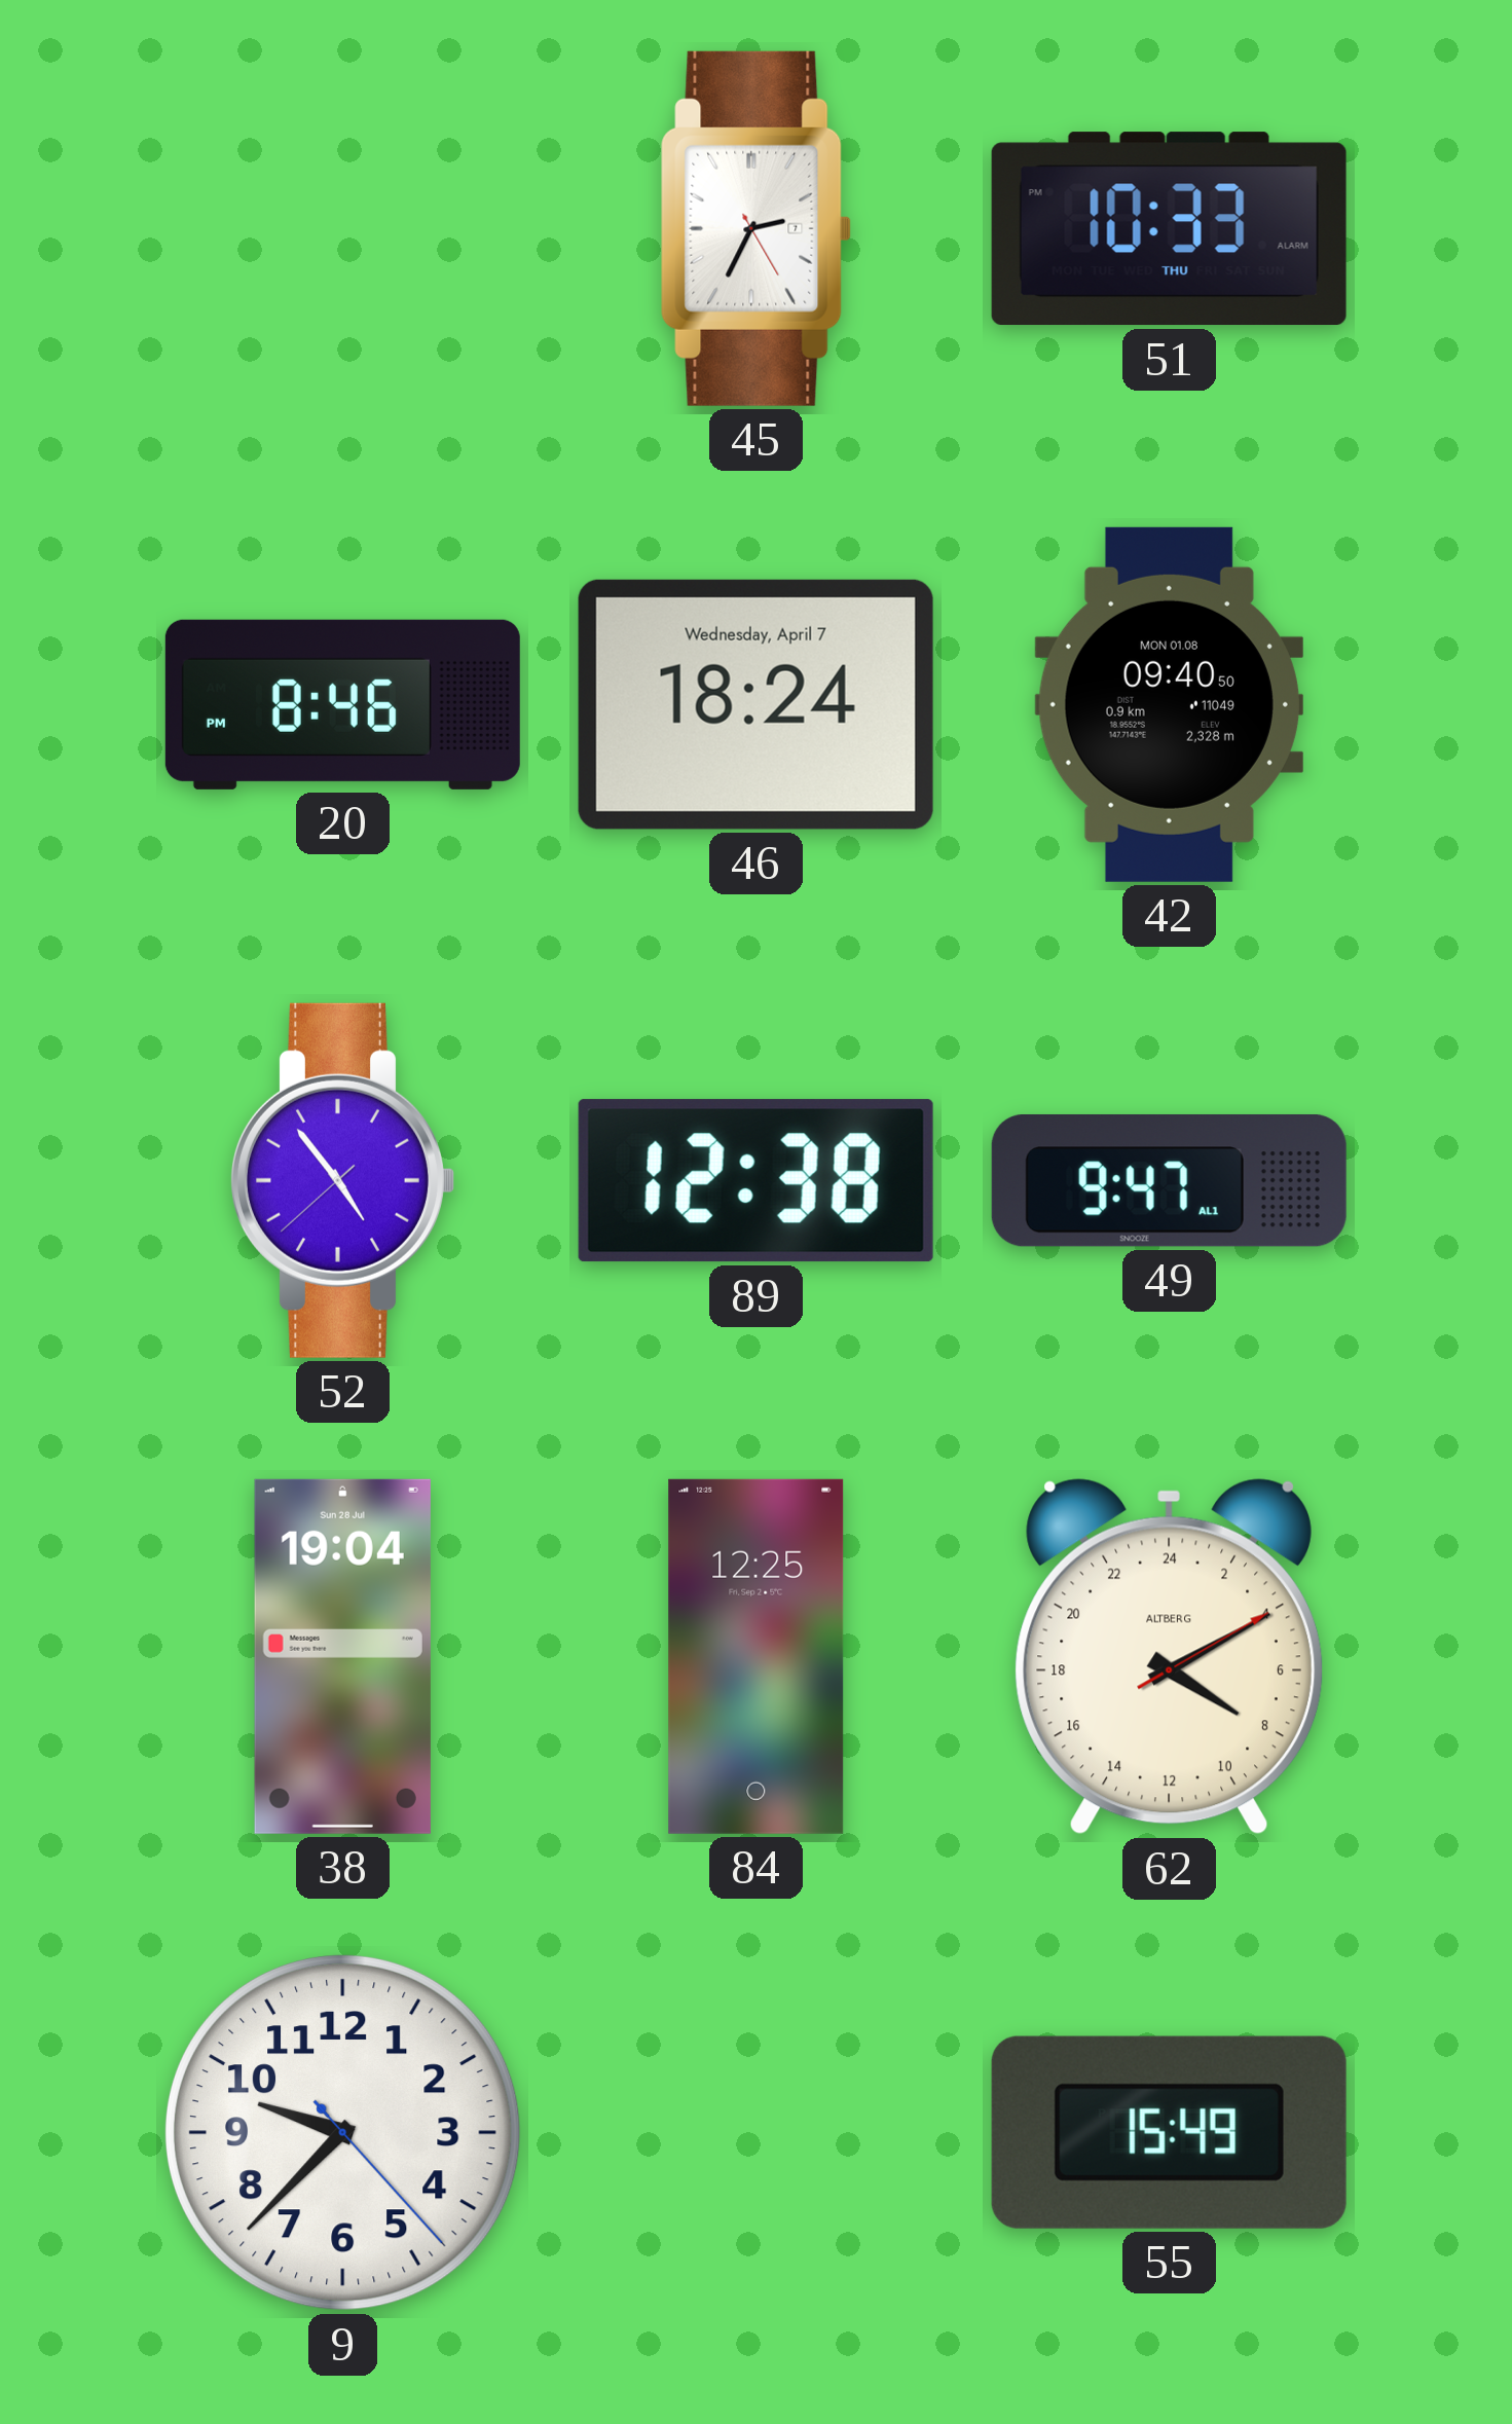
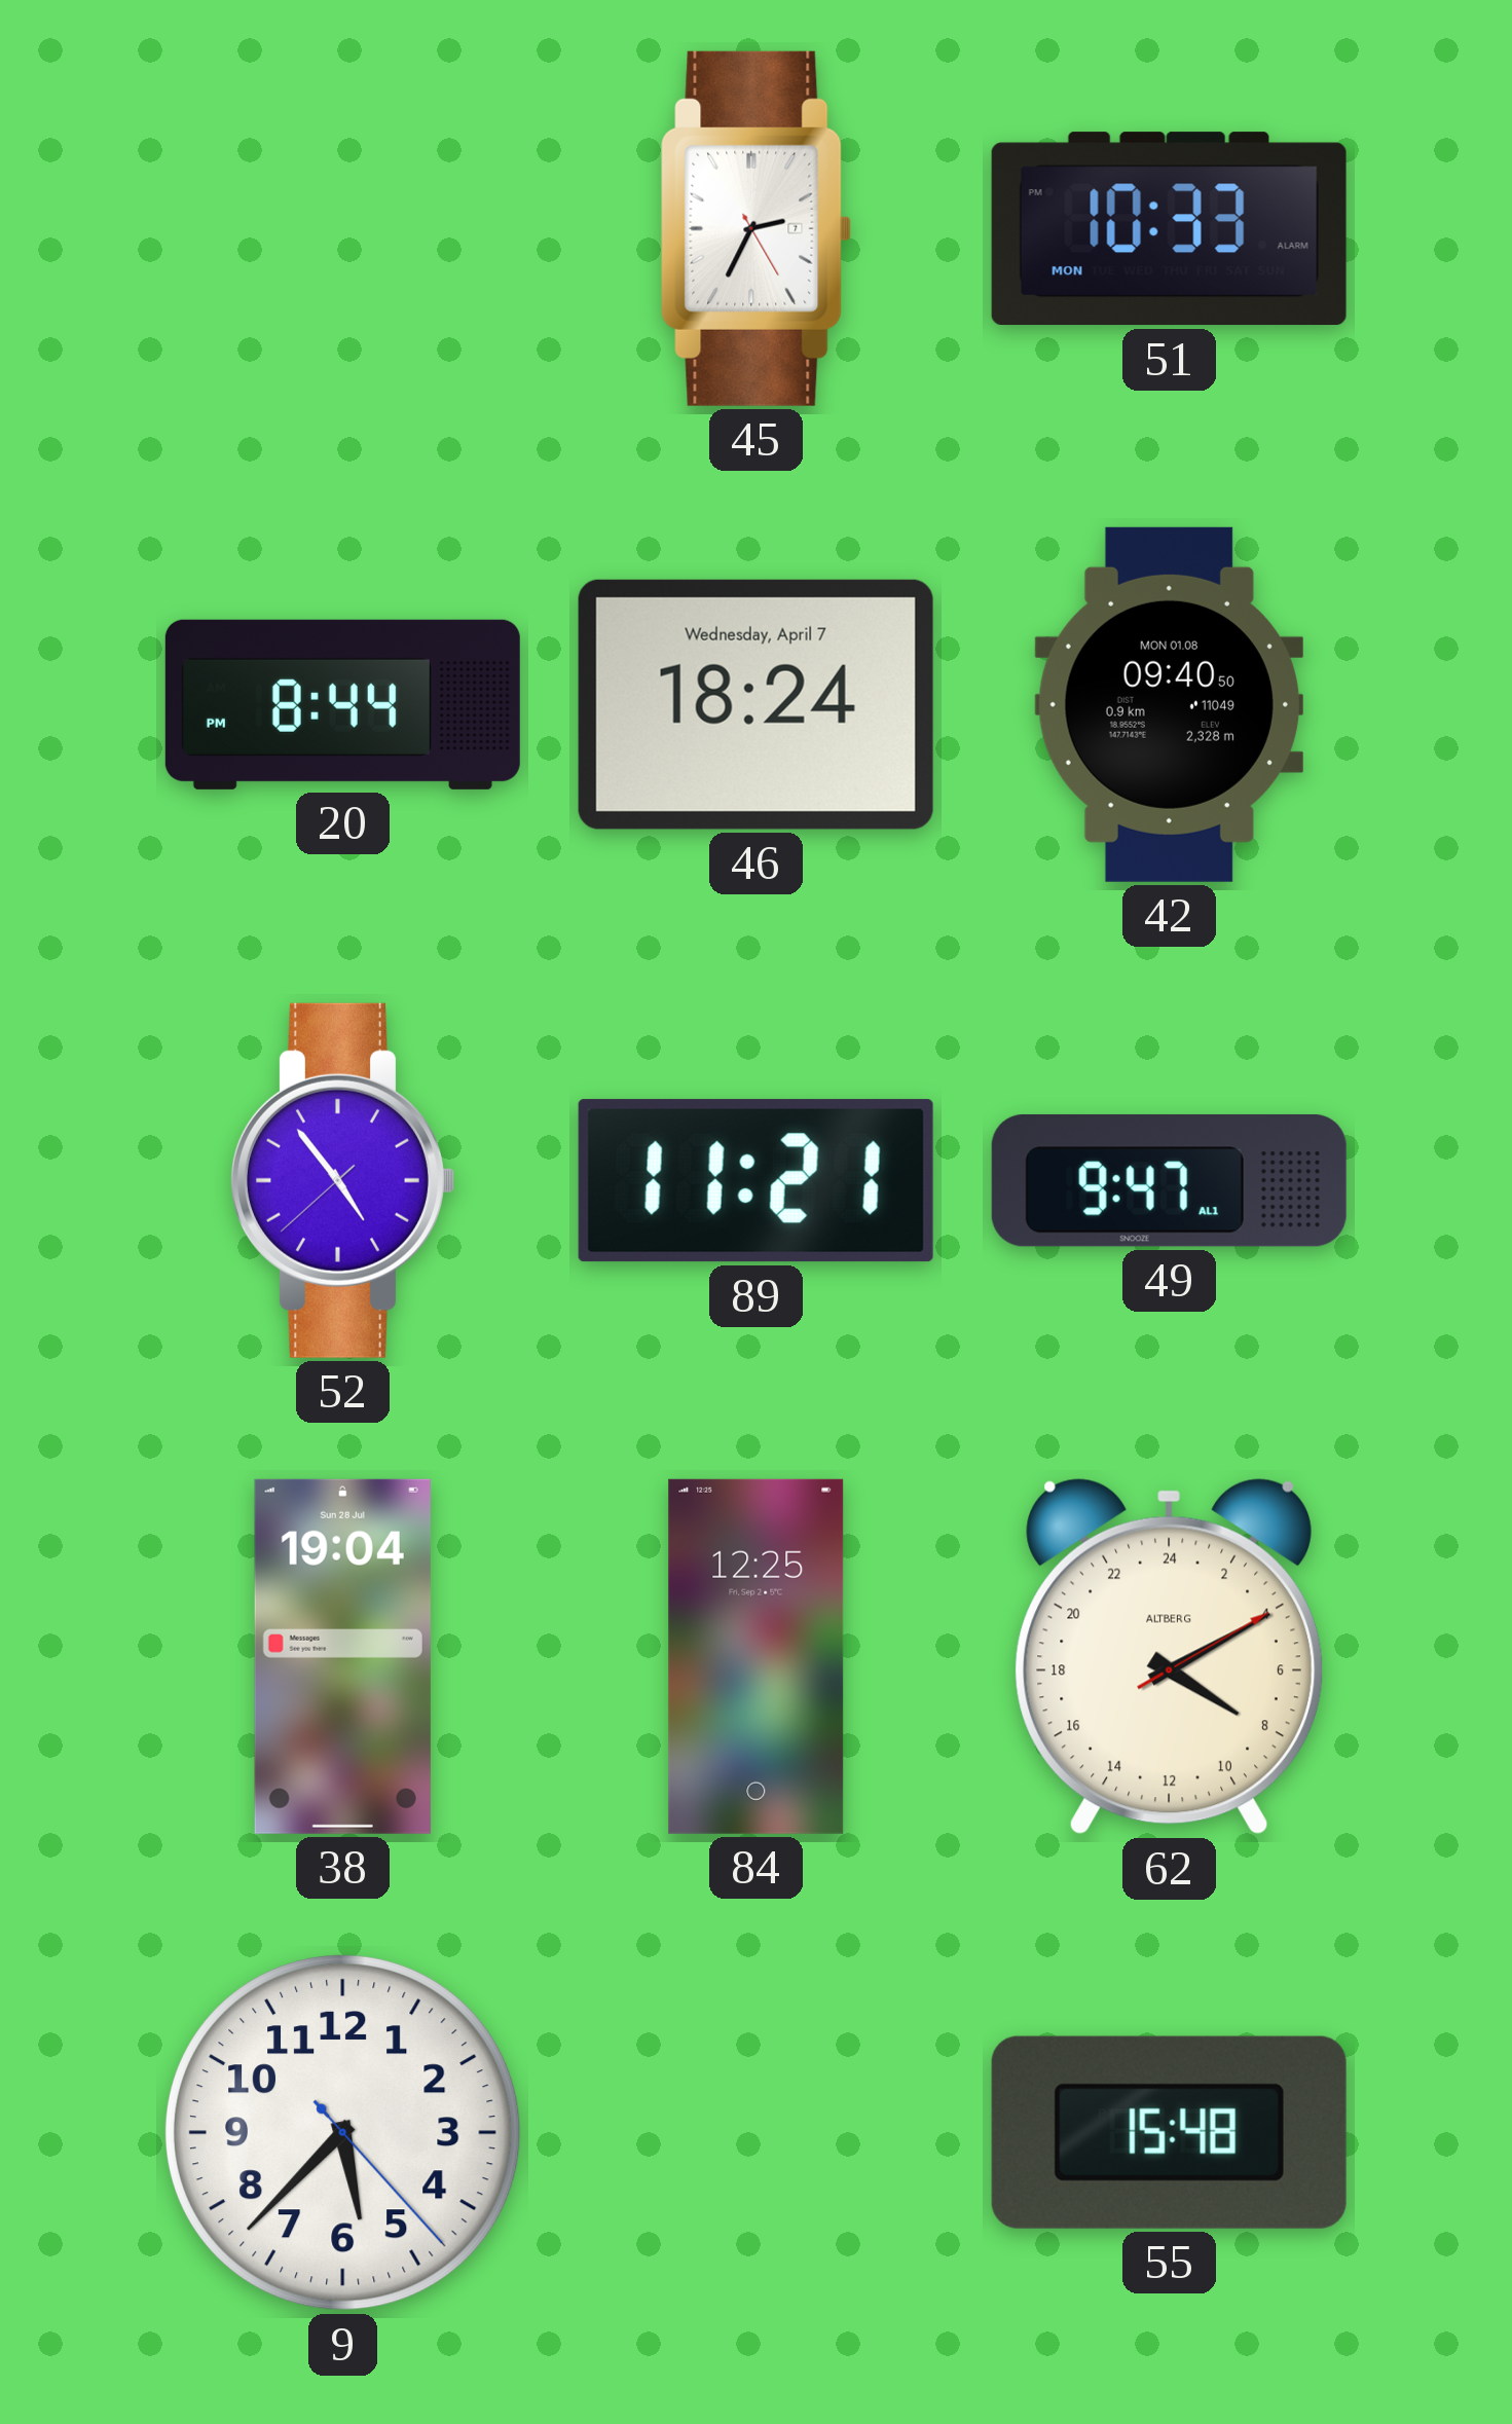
51 date: THU -> MON (1169, 229)
20: 8:46 -> 8:44 (342, 704)
89: 12:38 -> 11:21 (755, 1181)
9: 9:37 -> 5:37 (342, 2132)
55: 15:49 -> 15:48 (1169, 2132)
